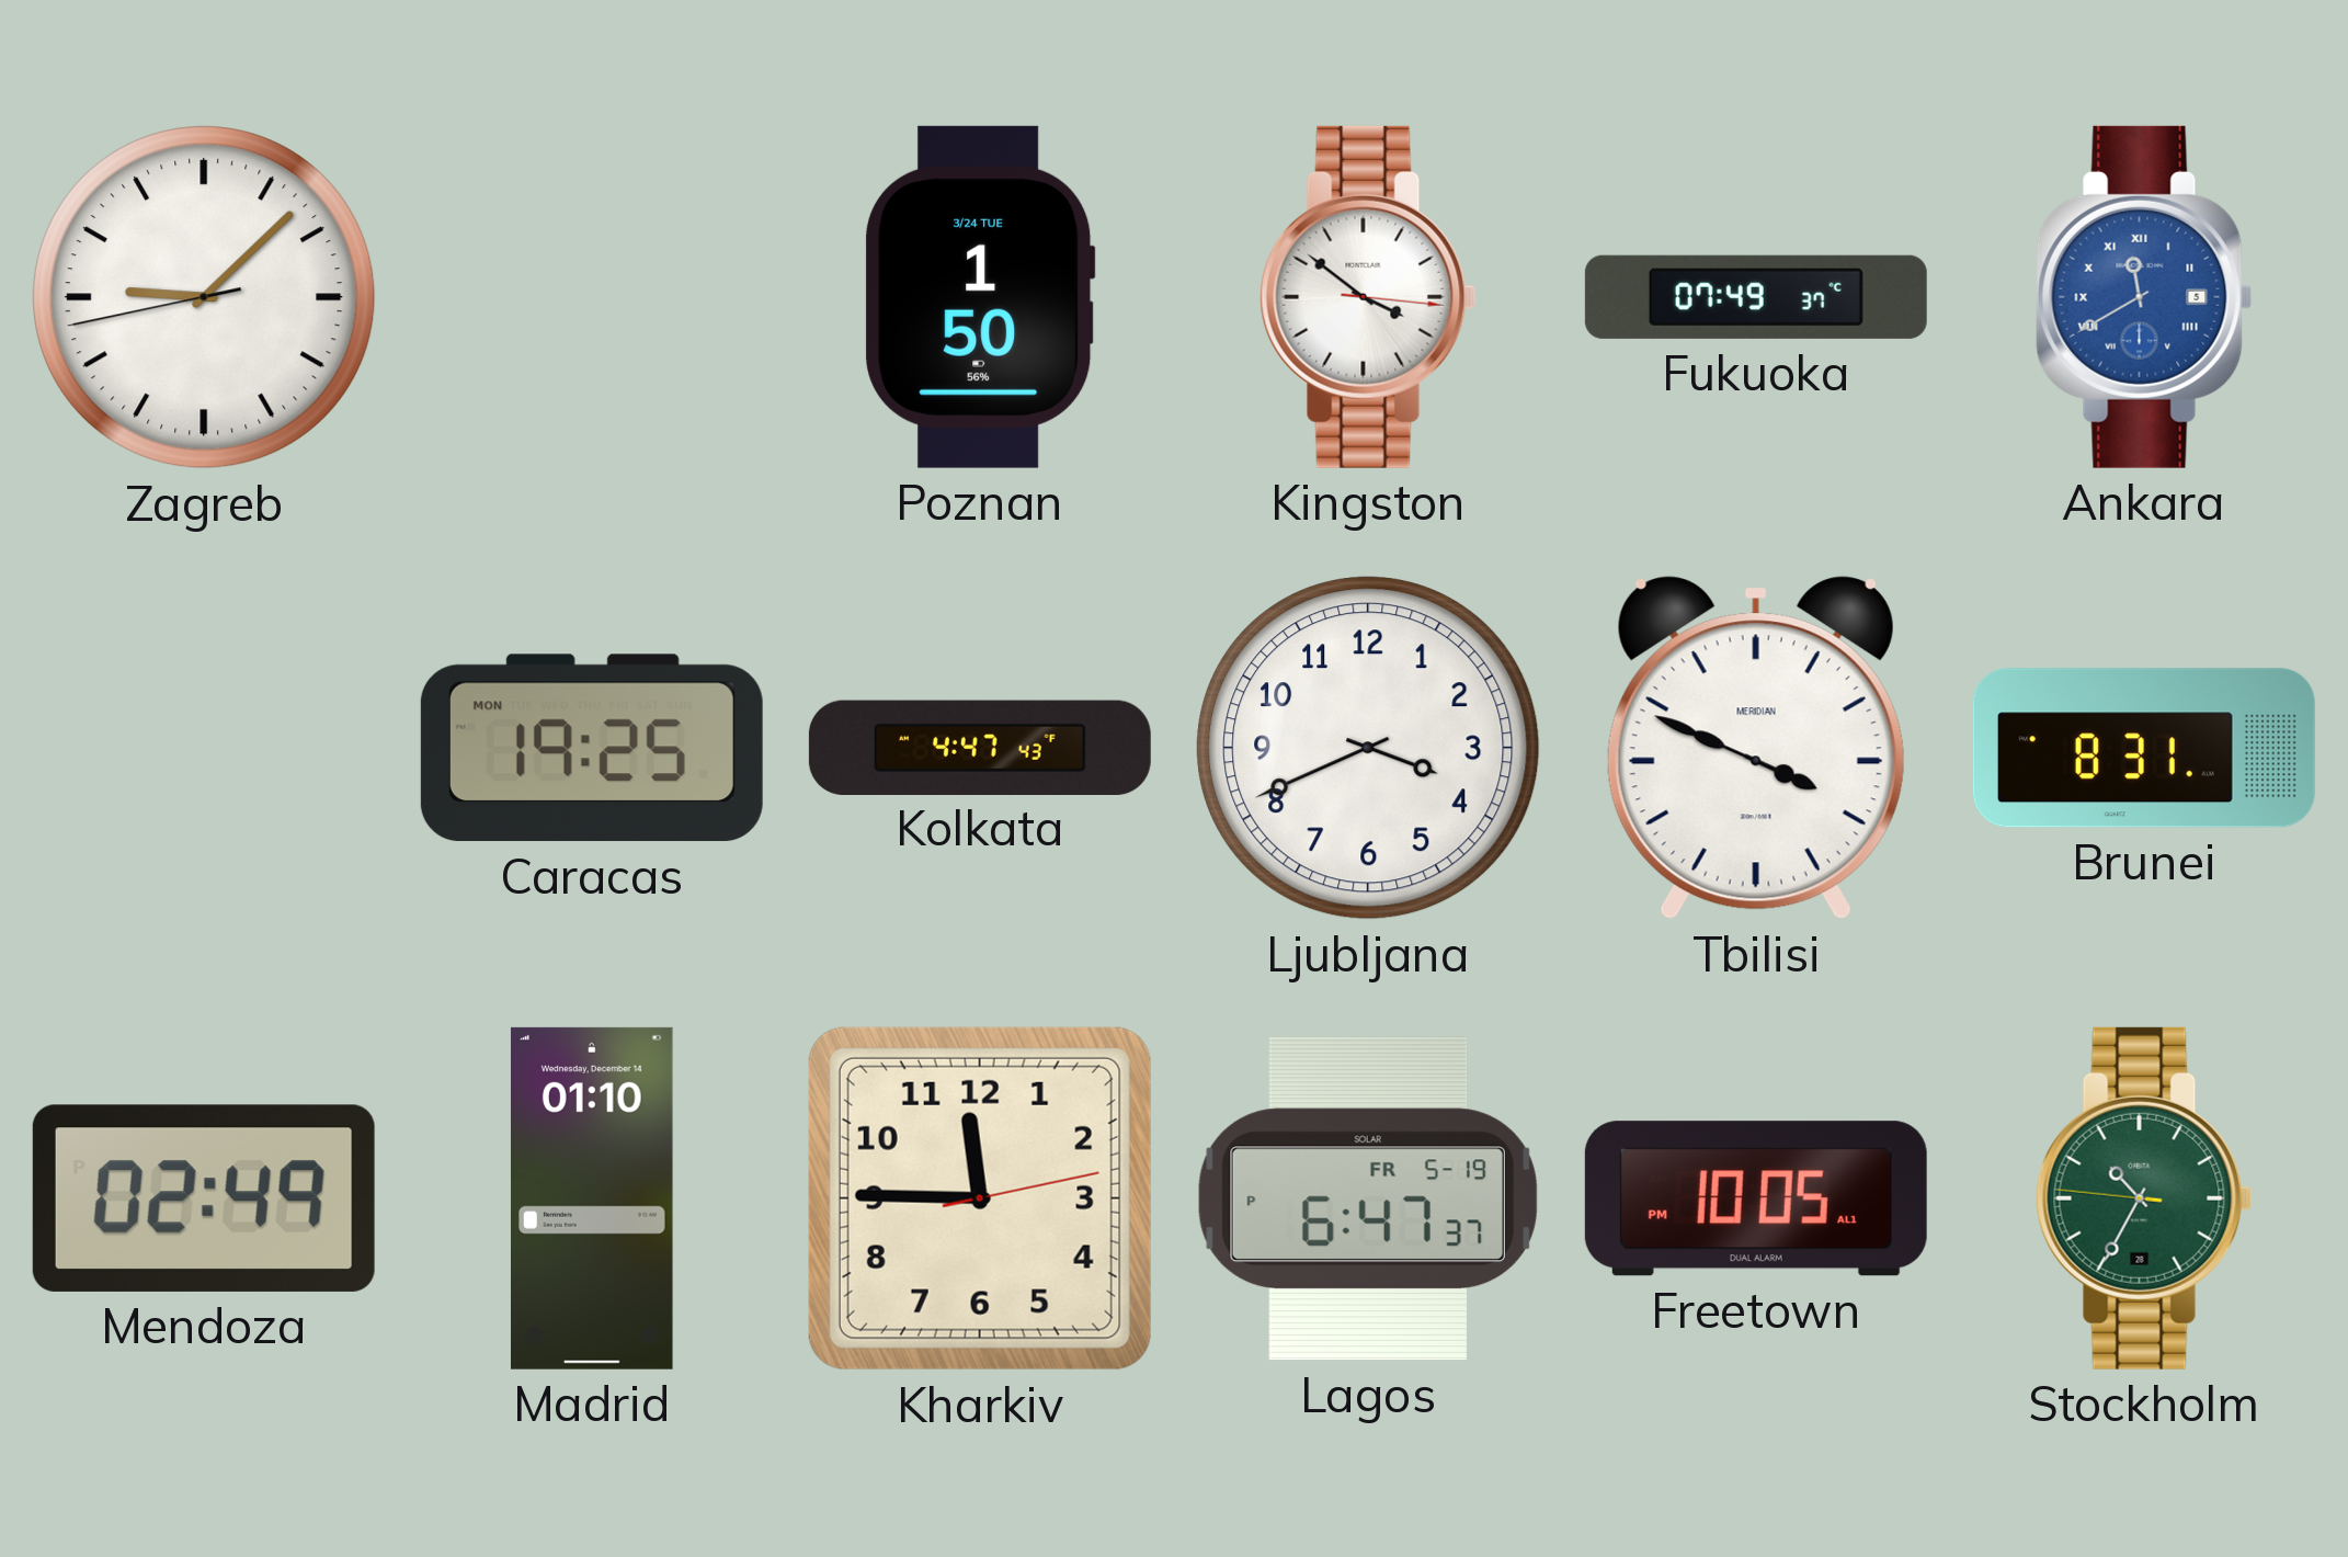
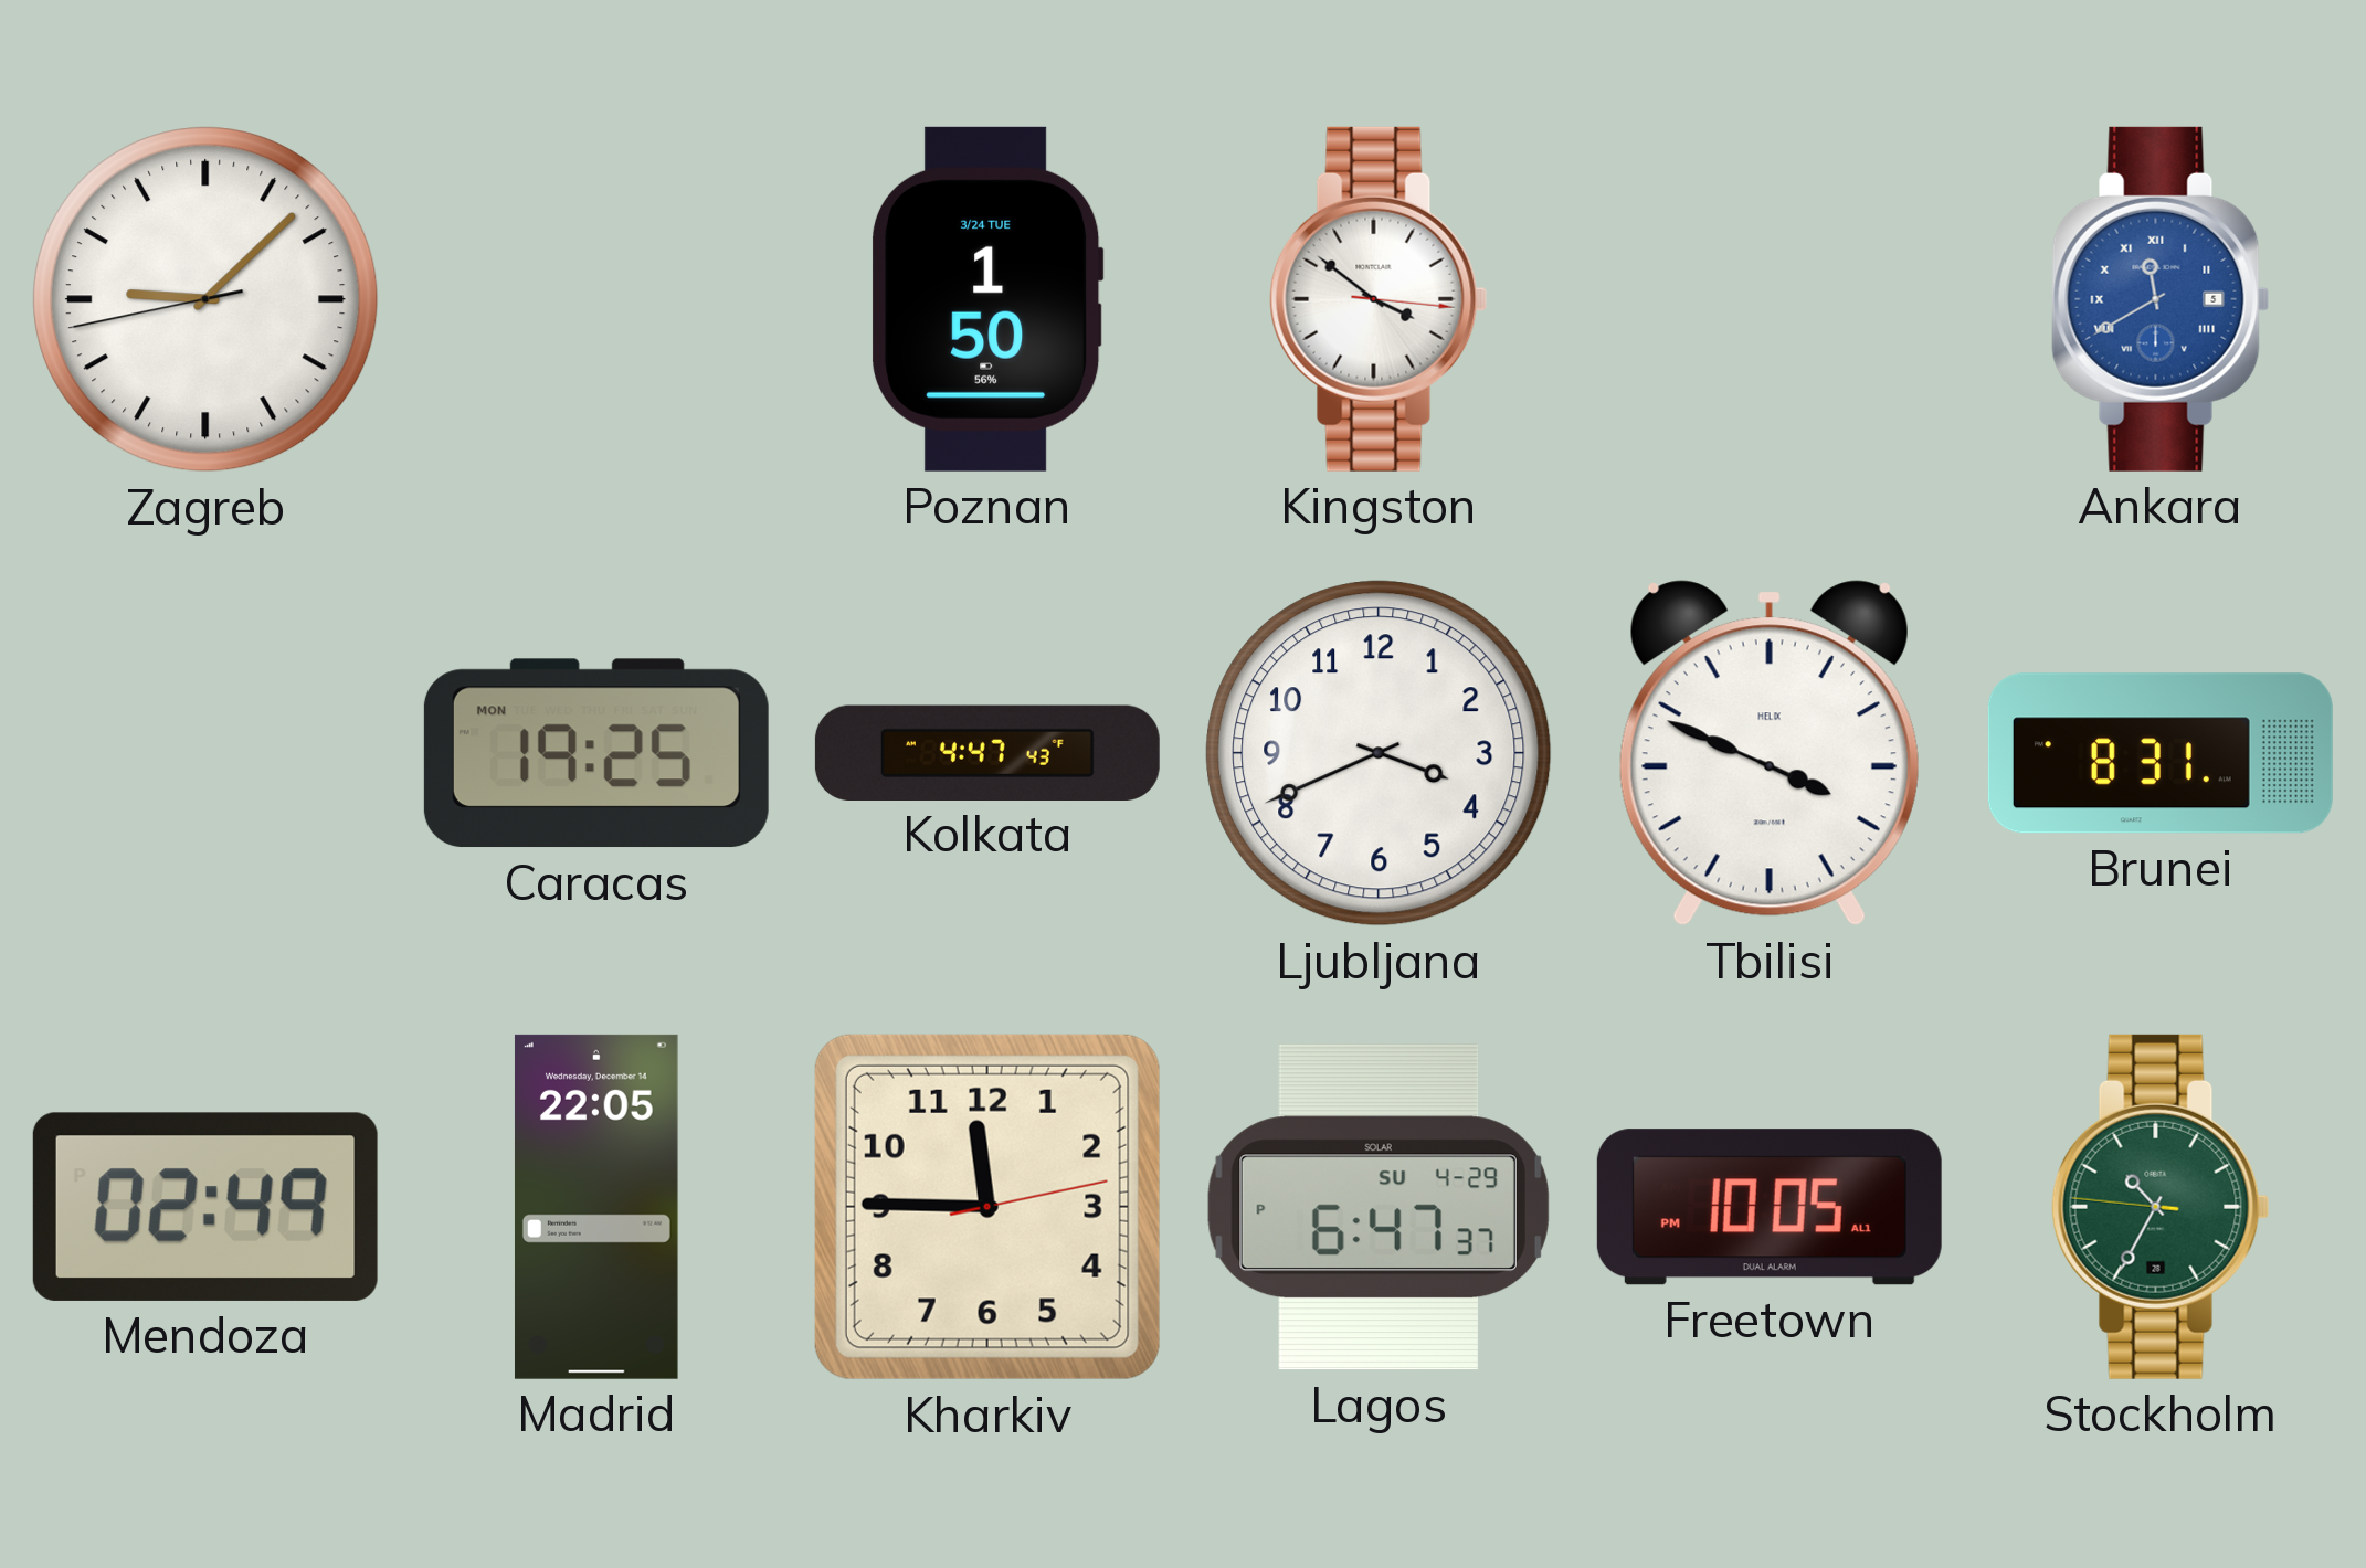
Fukuoka: 07:49 -> none (1756, 297)
Tbilisi brand: MERIDIAN -> HELIX (1770, 753)
Madrid: 01:10 -> 22:05 (596, 1207)
Lagos date: FR 5-19 -> SU 4-29 (1379, 1207)
